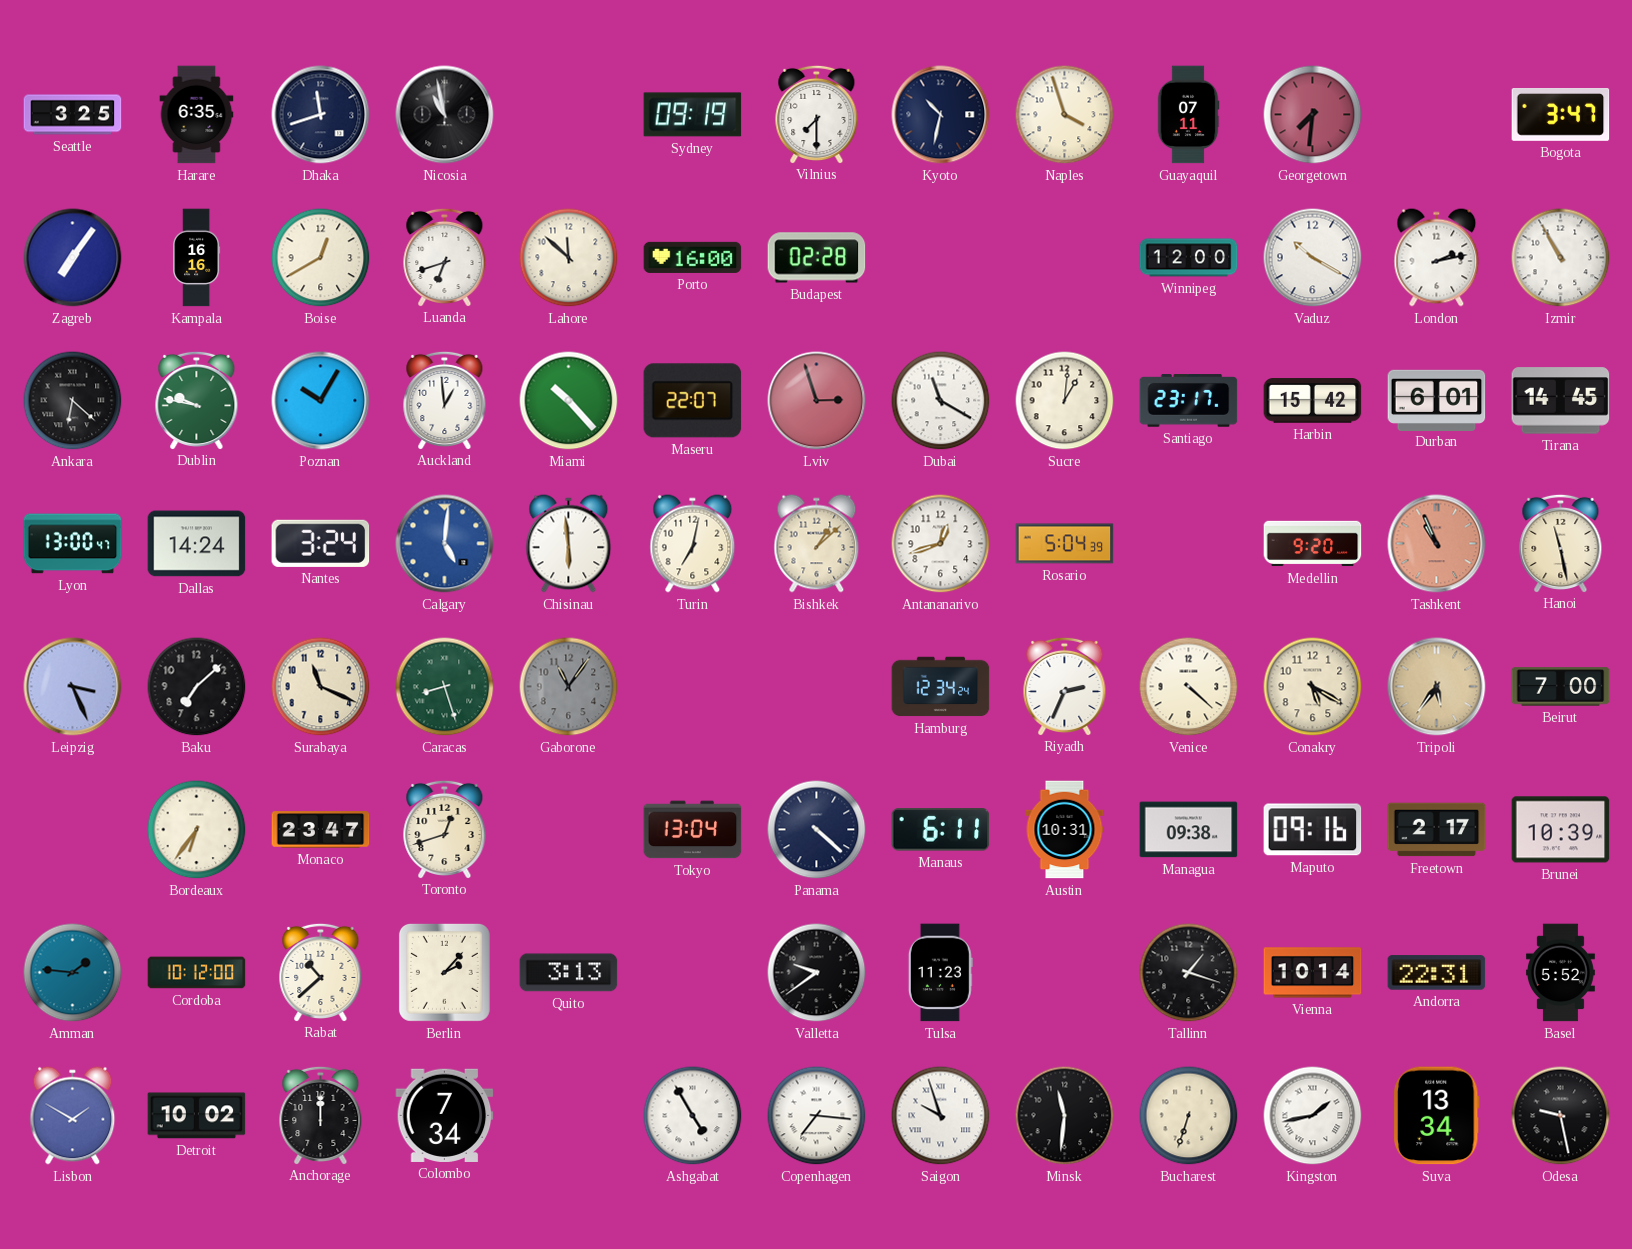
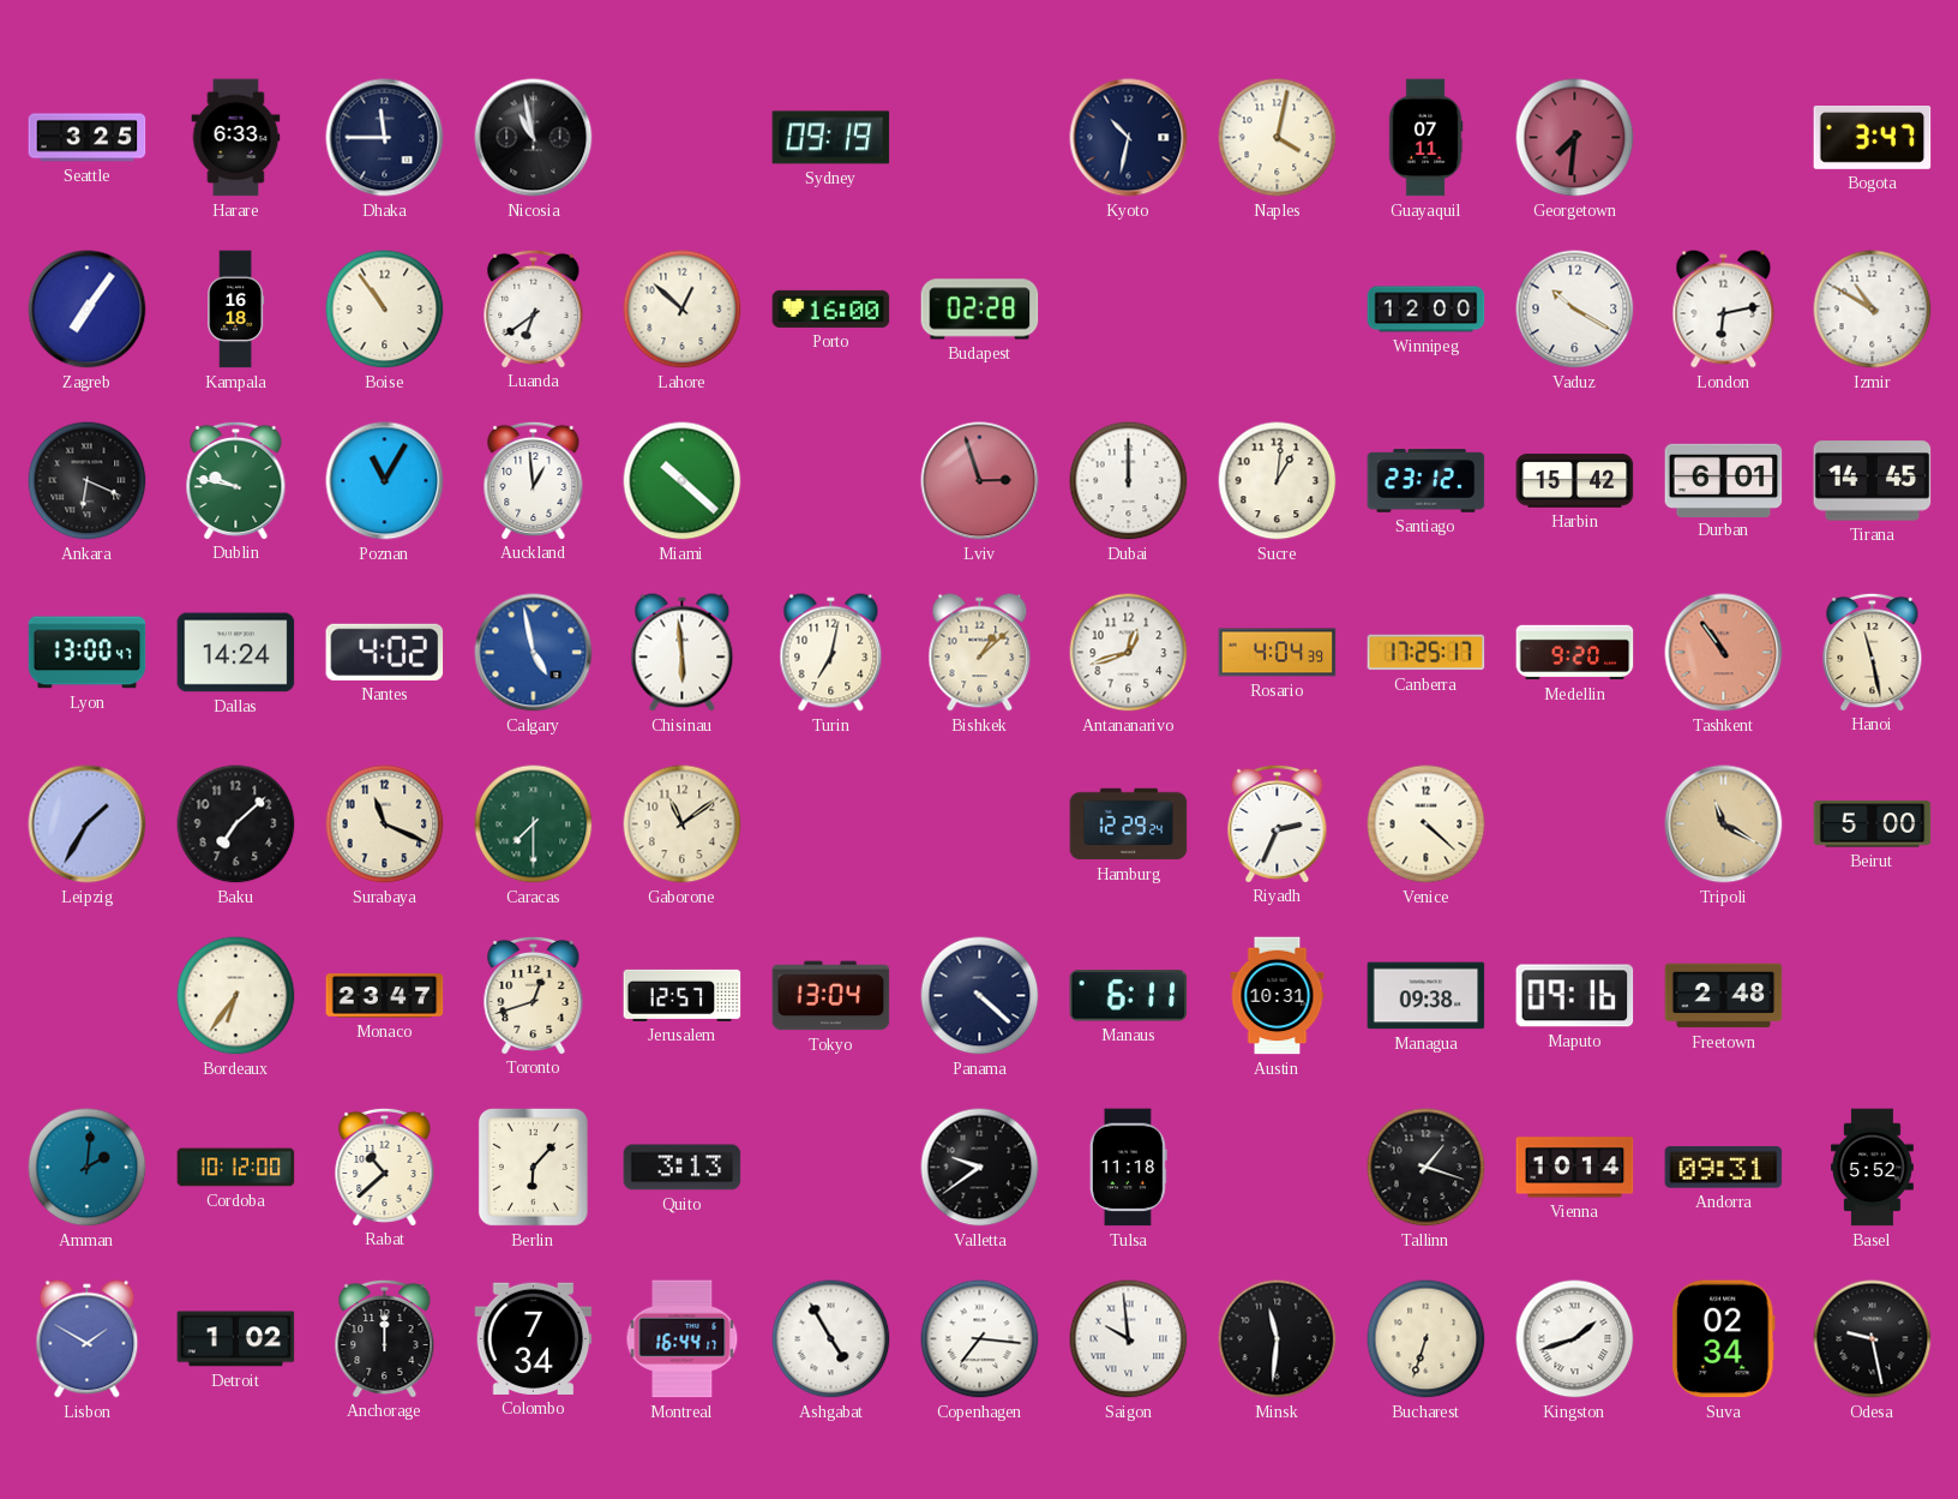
Harare: 6:35 -> 6:33 (236, 138)
Dhaka: 11:42 -> 11:45 (385, 138)
Vilnius: 7:30 -> none (817, 114)
Naples: 3:57 -> 4:02 (1278, 138)
Kampala: 16:16 -> 16:18 (236, 310)
Boise: 12:40 -> 10:54 (385, 310)
Luanda: 6:42 -> 6:39 (534, 308)
Lahore: 11:52 -> 12:52 (683, 310)
London: 2:13 -> 6:13 (1724, 310)
Izmir: 10:55 -> 10:50 (1873, 310)
Ankara: 6:22 -> 6:19 (88, 481)
Poznan: 10:05 -> 11:05 (385, 481)
Miami: 10:23 -> 10:22 (683, 481)
Maseru: 22:07 -> none (693, 401)
Dubai: 11:20 -> 12:00 (1129, 481)
Santiago: 23:17 -> 23:12 (1427, 481)
Nantes: 3:24 -> 4:02 (385, 652)
Calgary: 5:01 -> 4:58 (534, 653)
Rosario: 5:04 -> 4:04 (1278, 653)
Canberra: none -> 17:25 (1427, 653)
Tashkent: 10:56 -> 10:54 (1724, 653)
Leipzig: 3:26 -> 1:35 (88, 825)
Caracas: 8:27 -> 7:30 (534, 825)
Gaborone: 11:06 -> 11:09 (683, 825)
Gaborone dial: grey -> cream (683, 825)
Hamburg: 12:34 -> 12:29 (1129, 825)
Conakry: 5:20 -> none (1313, 687)
Tripoli: 5:36 -> 11:20 (1724, 825)
Beirut: 7:00 -> 5:00 (1873, 825)
Jerusalem: none -> 12:57 (683, 995)
Freetown: 2:17 -> 2:48 (1724, 996)
Brunei: 10:39 -> none (1561, 830)
Amman: 1:46 -> 2:01 (88, 1168)
Berlin: 2:07 -> 6:07 (533, 1167)
Tulsa: 11:23 -> 11:18 (1128, 1168)
Andorra: 22:31 -> 09:31 (1724, 1168)
Detroit: 10:02 -> 1:02 (236, 1339)
Montreal: none -> 16:44 (683, 1339)
Saigon: 9:57 -> 9:59 (1129, 1339)
Kingston: 1:43 -> 1:42 (1575, 1339)
Suva: 13:34 -> 02:34 (1723, 1339)
